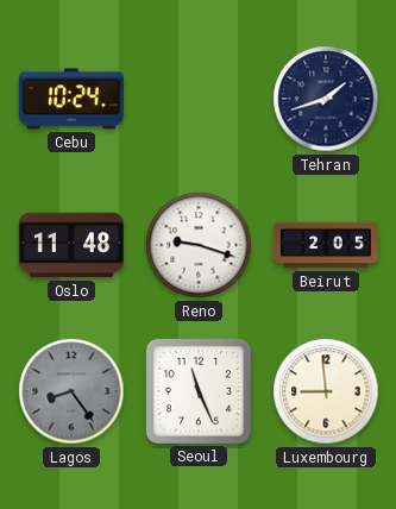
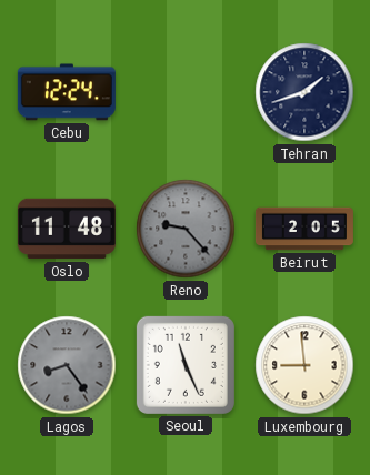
Cebu: 10:24 -> 12:24 (67, 92)
Reno: 9:18 -> 9:23 (186, 229)
Reno dial: white -> grey (186, 229)
